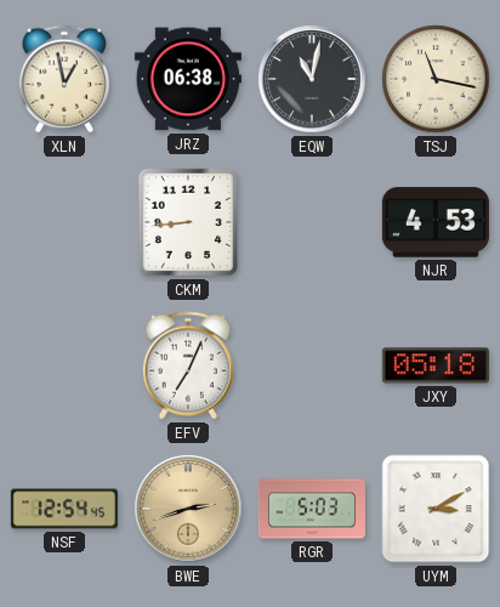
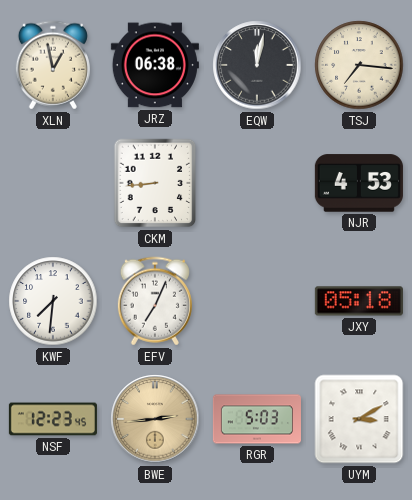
EQW: 11:02 -> 12:02 (257, 65)
TSJ: 11:17 -> 7:16 (359, 65)
KWF: none -> 7:31 (53, 301)
NSF: 12:54 -> 12:23 (53, 419)
BWE: 2:42 -> 2:44 (155, 419)
